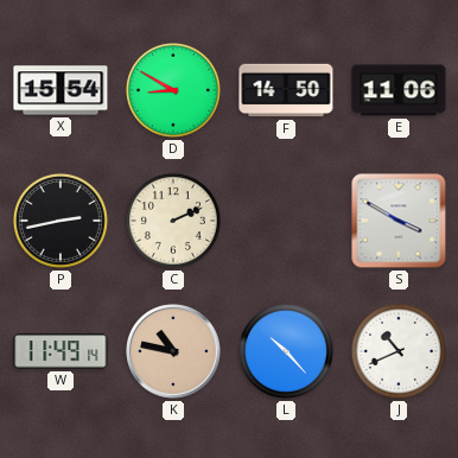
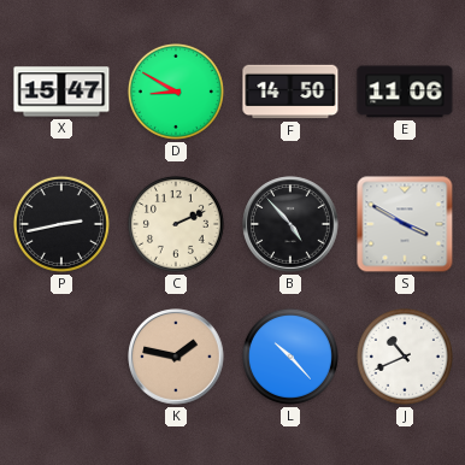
X: 15:54 -> 15:47 (61, 92)
B: none -> 4:53 (290, 224)
W: 11:49 -> none (61, 351)
K: 10:47 -> 1:47 (176, 357)
